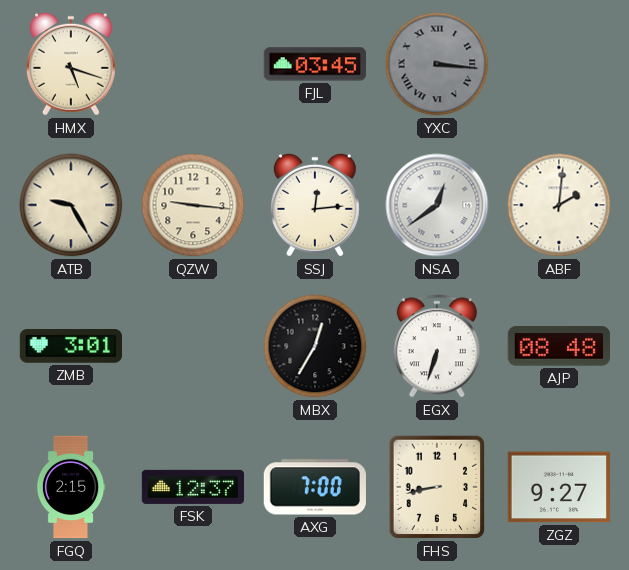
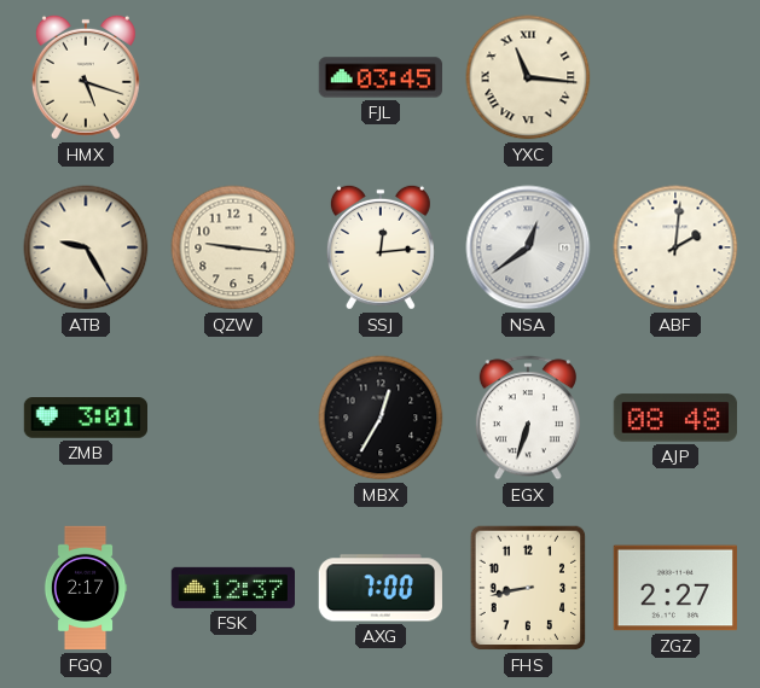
YXC: 3:16 -> 11:16 (528, 77)
YXC dial: grey -> cream (528, 77)
FGQ: 2:15 -> 2:17 (86, 588)
ZGZ: 9:27 -> 2:27 (675, 588)
